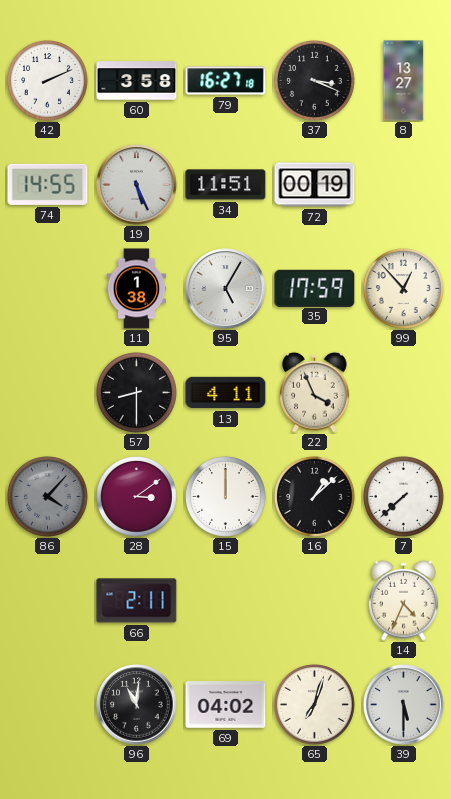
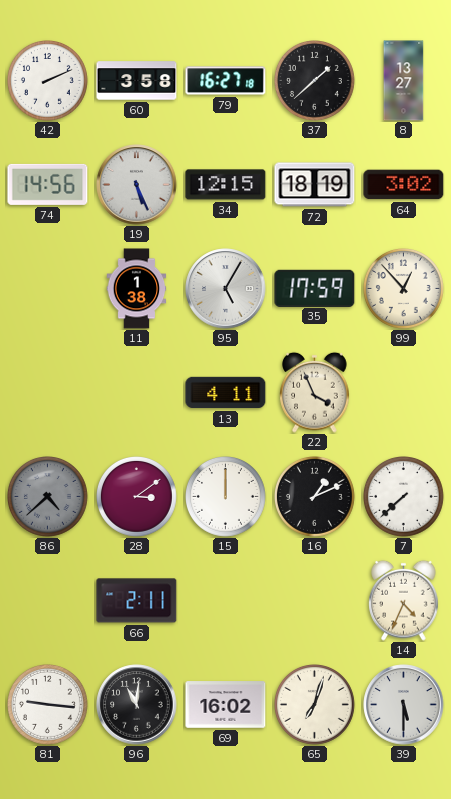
37: 3:19 -> 1:38 (315, 81)
74: 14:55 -> 14:56 (48, 184)
34: 11:51 -> 12:15 (226, 185)
72: 00:19 -> 18:19 (315, 185)
64: none -> 3:02 (404, 185)
57: 8:30 -> none (137, 393)
86: 4:07 -> 4:38 (48, 497)
16: 1:08 -> 1:11 (315, 497)
81: none -> 9:16 (48, 705)
69: 04:02 -> 16:02 (226, 705)
